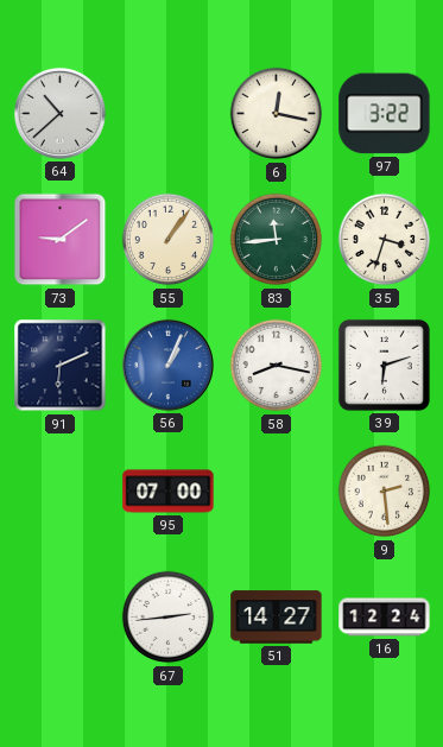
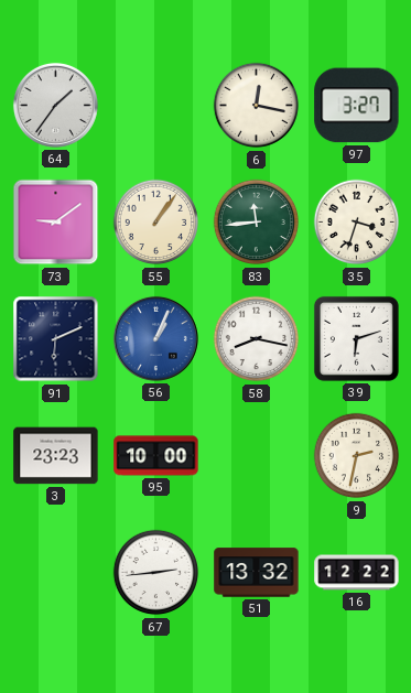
64: 10:38 -> 1:36 (55, 105)
97: 3:22 -> 3:27 (357, 106)
3: none -> 23:23 (56, 456)
95: 07:00 -> 10:00 (156, 456)
9: 2:29 -> 2:32 (357, 456)
51: 14:27 -> 13:32 (257, 573)
16: 12:24 -> 12:22 (357, 573)
